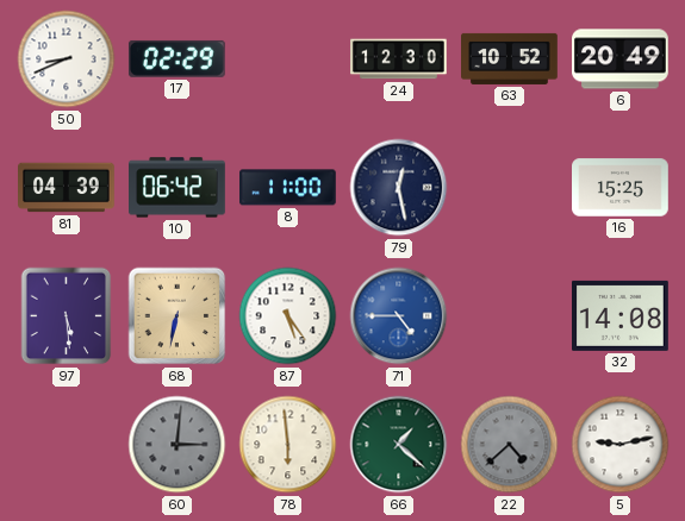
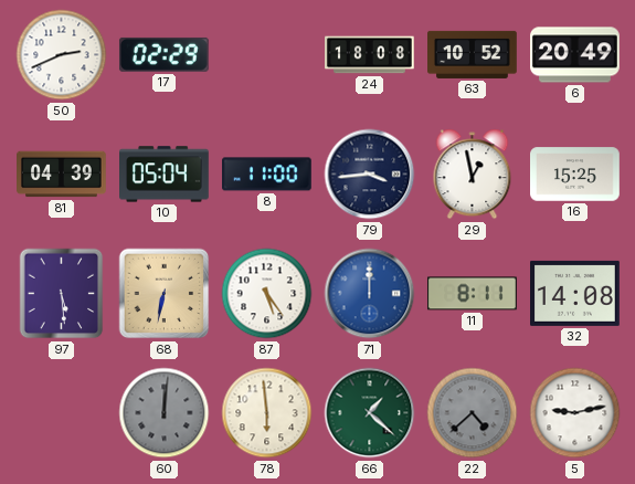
50: 8:41 -> 2:41 (62, 55)
24: 12:30 -> 18:08 (370, 55)
10: 06:42 -> 05:04 (165, 175)
79: 12:28 -> 3:44 (370, 175)
29: none -> 12:58 (473, 175)
71: 4:45 -> 12:00 (370, 294)
11: none -> 8:11 (473, 294)
60: 3:01 -> 12:01 (165, 413)
